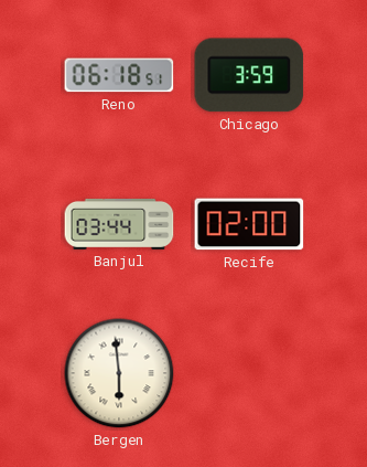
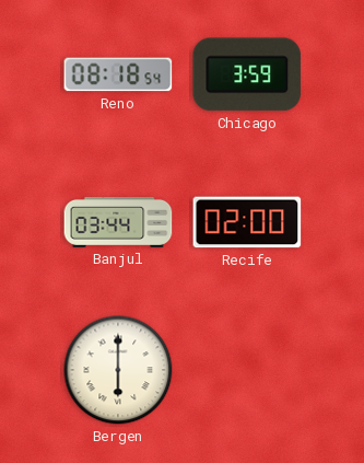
Reno: 06:18 -> 08:18 (118, 74)
Bergen: 5:59 -> 6:00 (118, 370)
